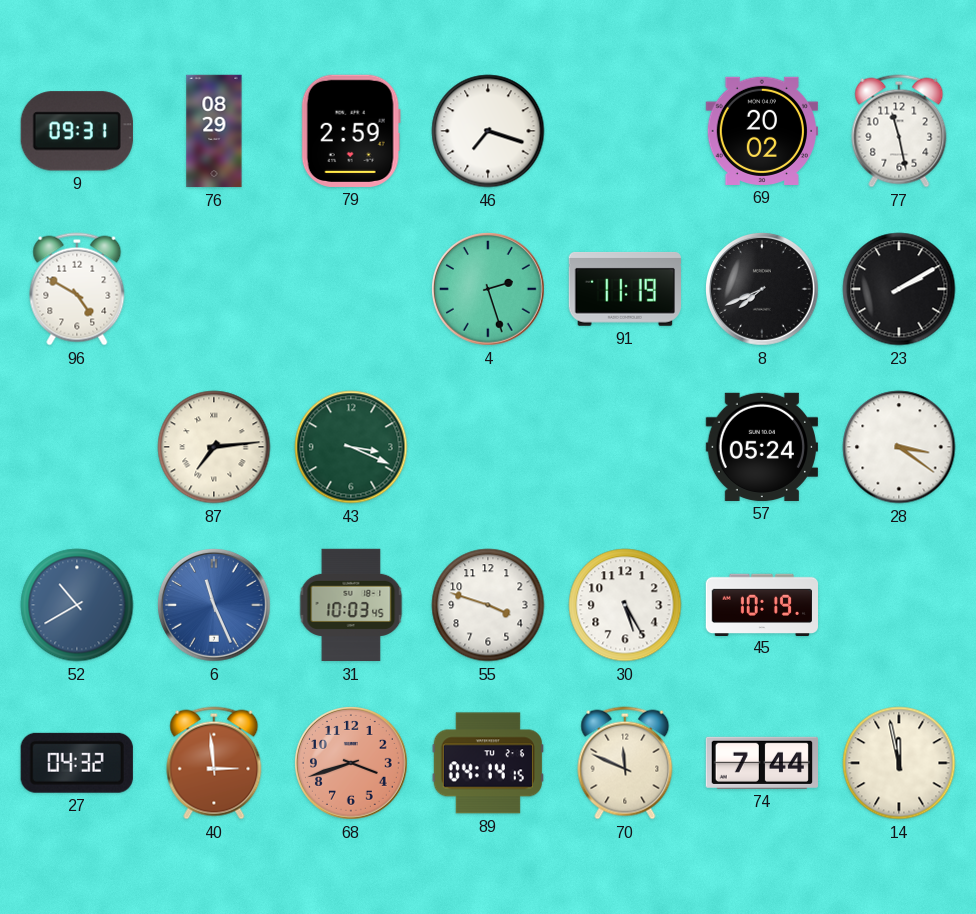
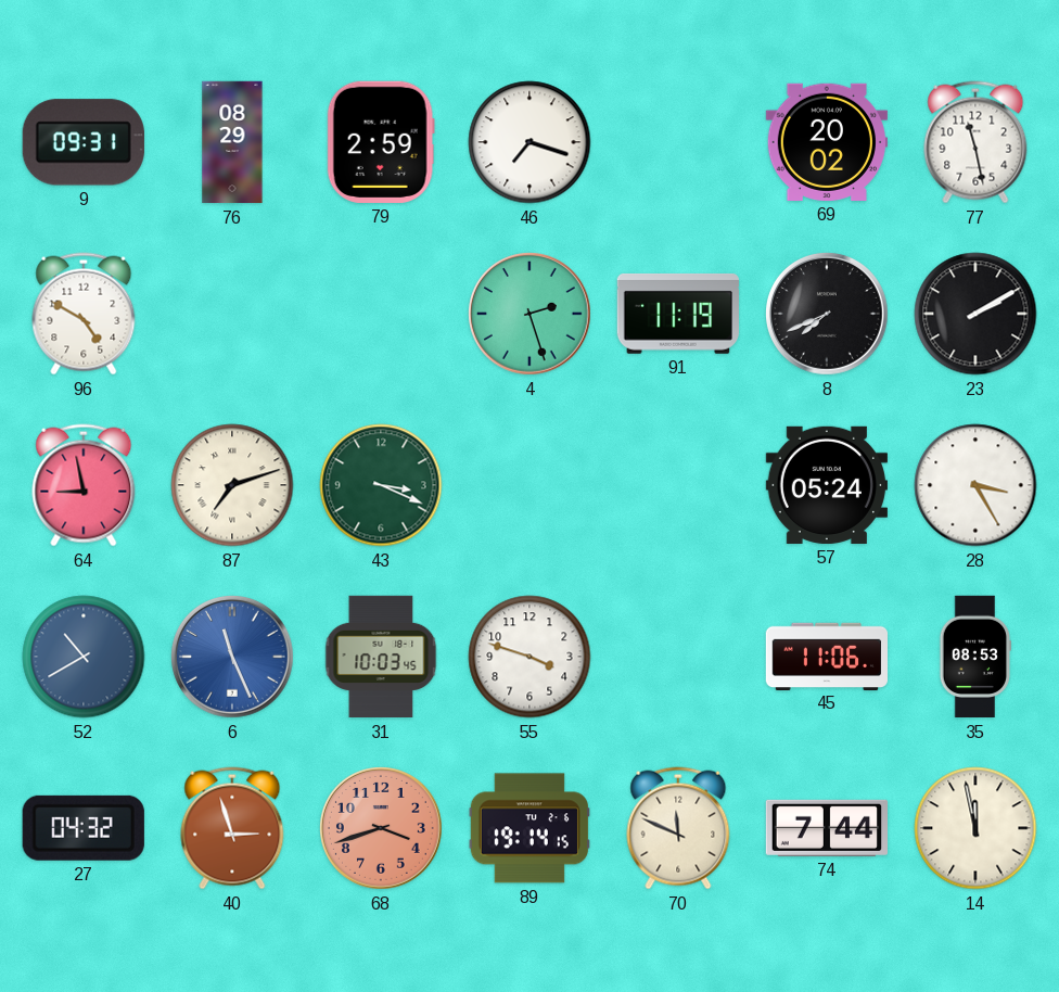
64: none -> 8:58 (84, 485)
87: 7:14 -> 7:12 (232, 485)
28: 3:21 -> 3:25 (975, 485)
30: 5:25 -> none (625, 605)
45: 10:19 -> 11:06 (827, 656)
35: none -> 08:53 (974, 657)
40: 2:59 -> 2:57 (232, 828)
89: 04:14 -> 19:14 (529, 828)
